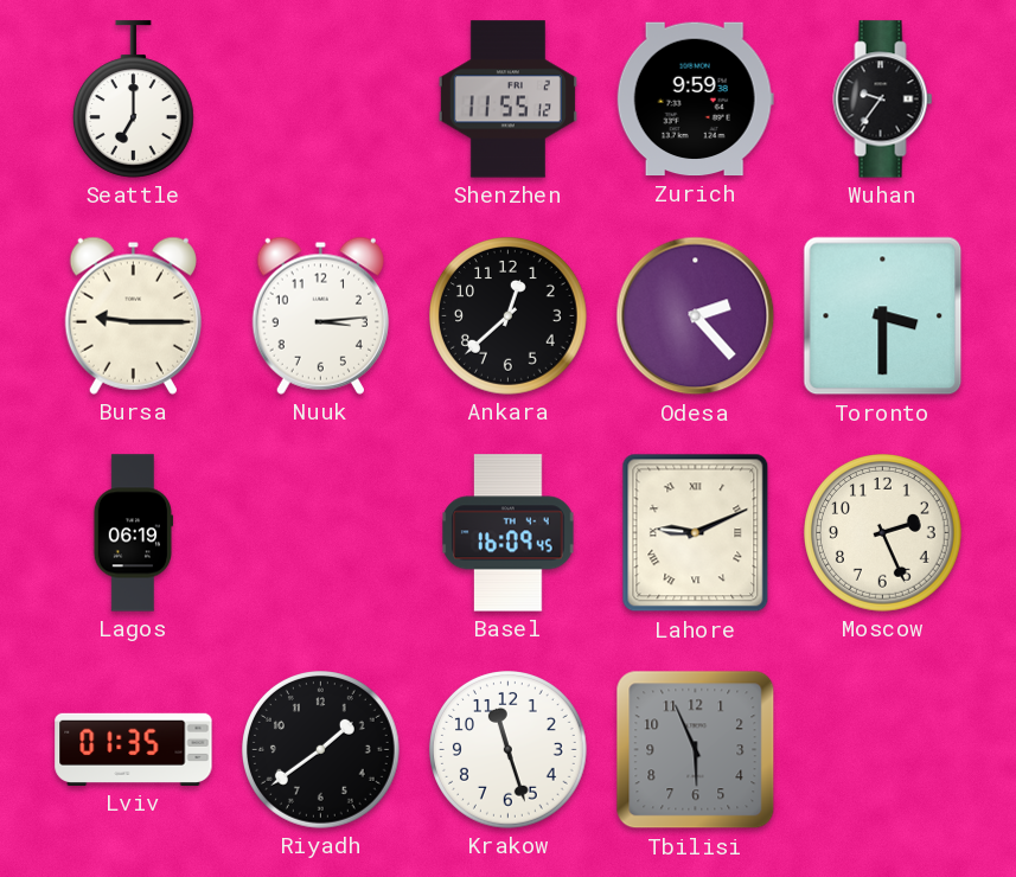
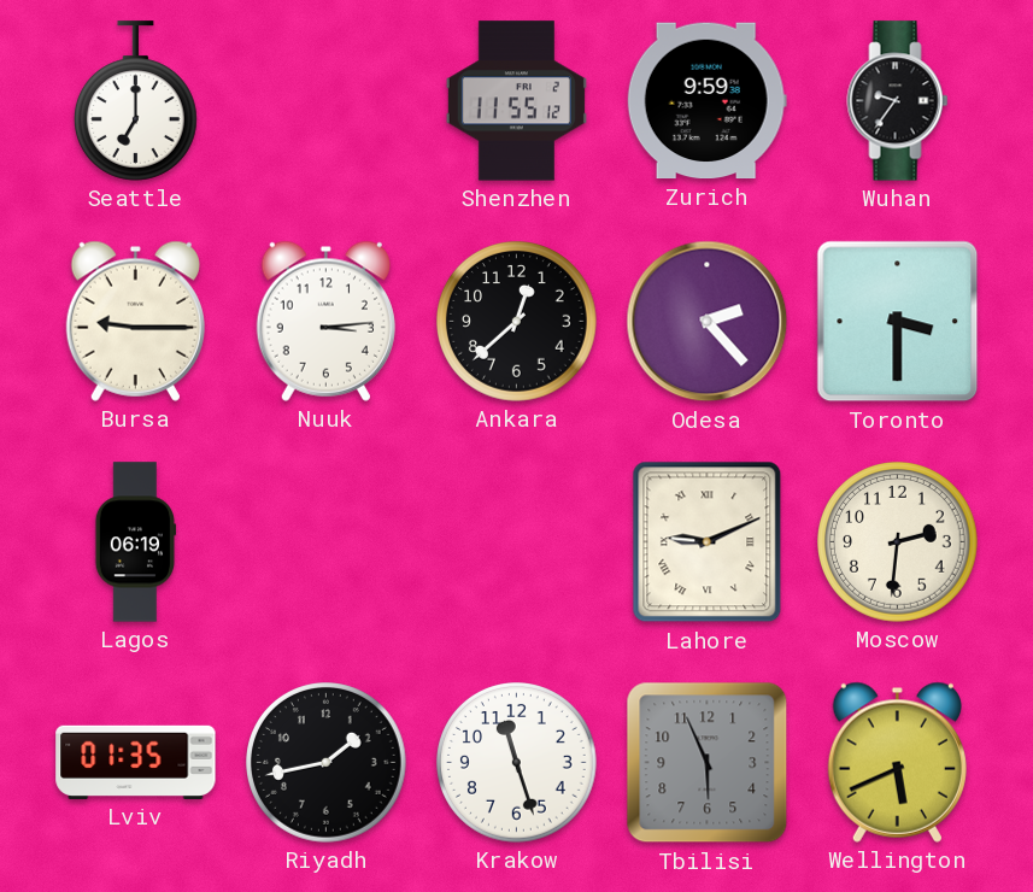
Basel: 16:09 -> none (509, 533)
Moscow: 2:26 -> 2:31 (898, 542)
Riyadh: 1:39 -> 1:43 (327, 763)
Wellington: none -> 5:41 (897, 762)
